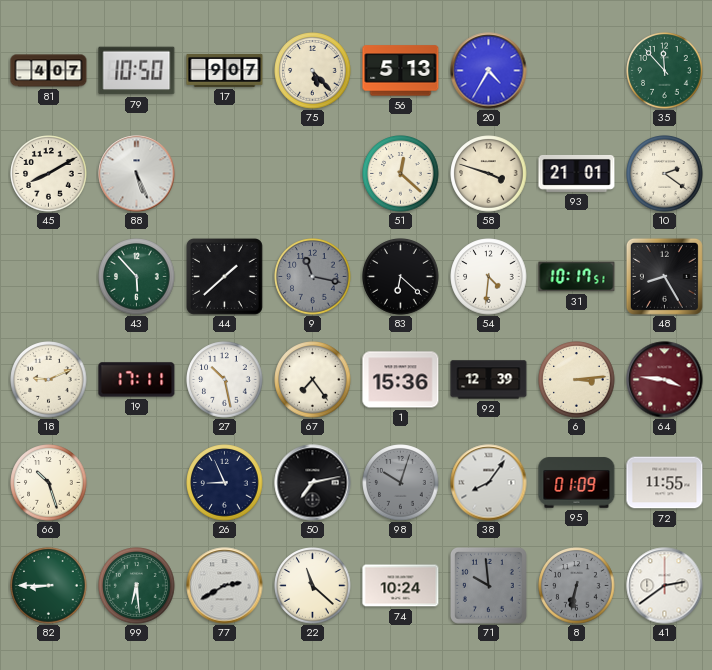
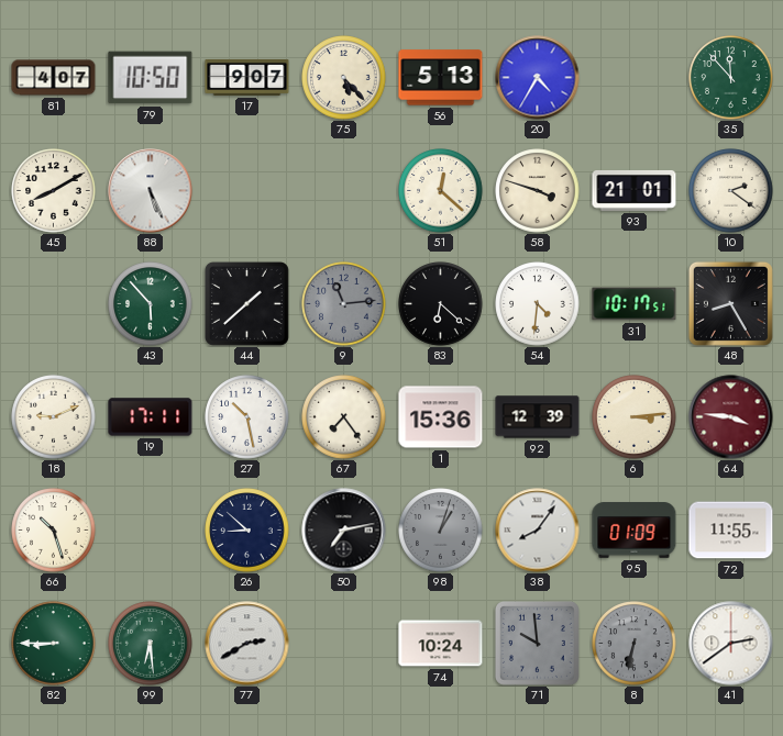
9: 11:17 -> 11:14 (344, 304)
26: 8:56 -> 8:52 (247, 531)
98: 10:03 -> 1:03 (441, 531)
22: 11:22 -> none (313, 586)
